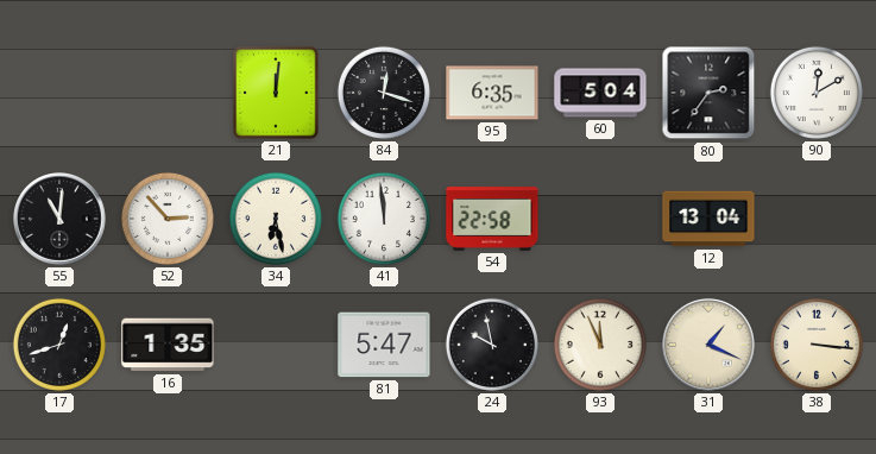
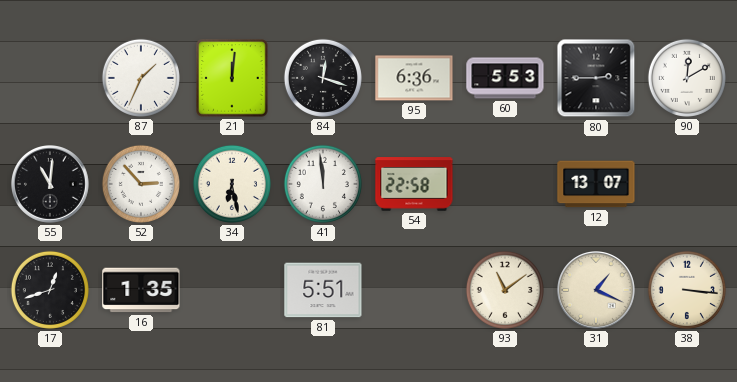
87: none -> 1:34 (141, 78)
95: 6:35 -> 6:36 (414, 78)
60: 5:04 -> 5:53 (505, 78)
80: 2:36 -> 2:45 (596, 78)
12: 13:04 -> 13:07 (596, 184)
81: 5:47 -> 5:51 (323, 290)
24: 9:58 -> none (492, 345)
93: 11:56 -> 11:09 (505, 290)
